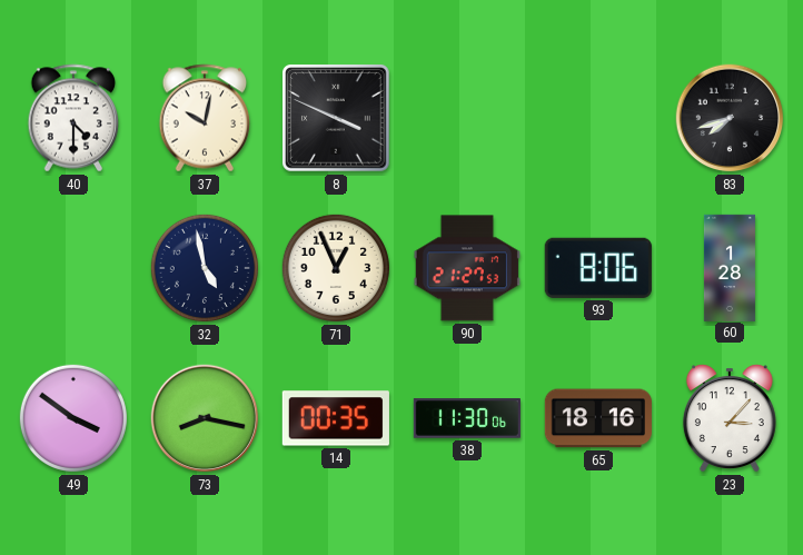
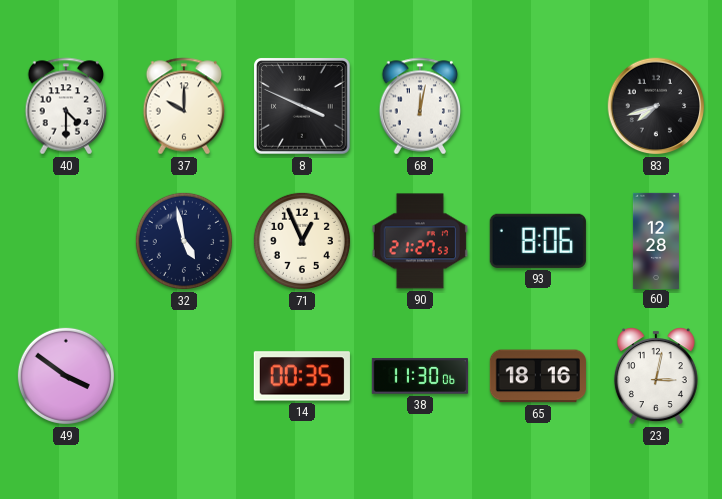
37: 10:02 -> 10:00 (184, 106)
68: none -> 12:02 (420, 106)
60: 1:28 -> 12:28 (656, 240)
73: 8:17 -> none (205, 418)
23: 3:07 -> 3:02 (656, 376)
